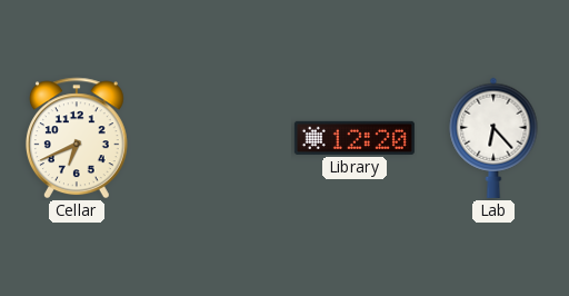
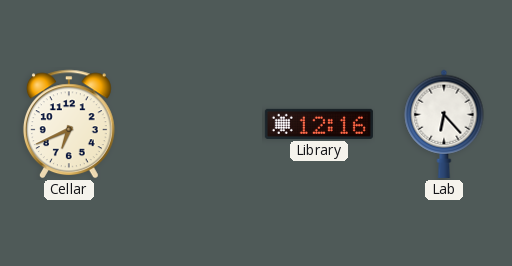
Library: 12:20 -> 12:16 (319, 124)
